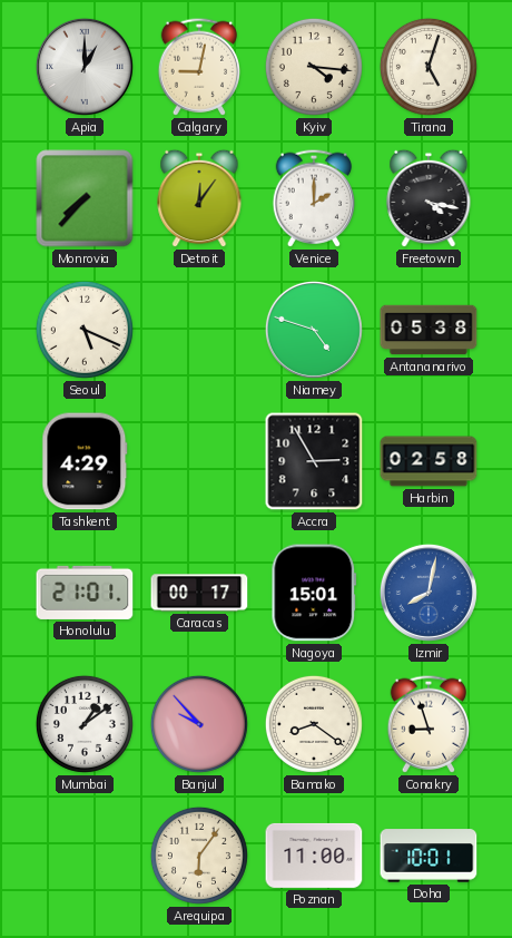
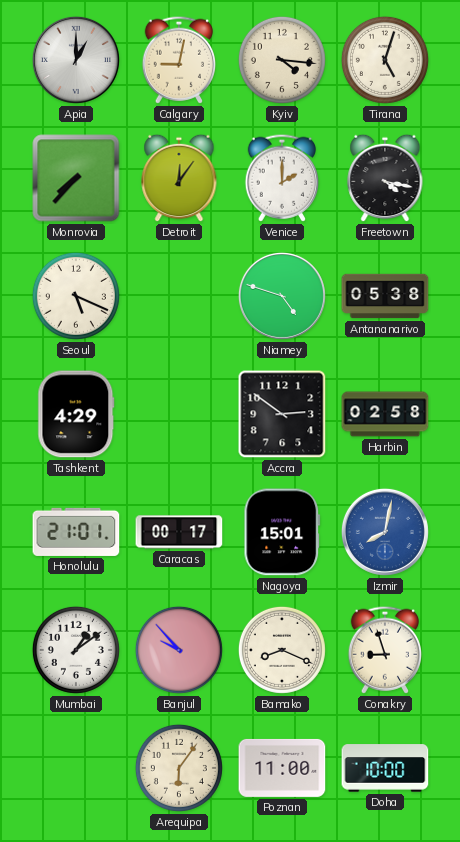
Accra: 2:55 -> 2:51 (282, 414)
Bamako: 8:21 -> 8:19 (282, 650)
Doha: 10:01 -> 10:00 (385, 768)
